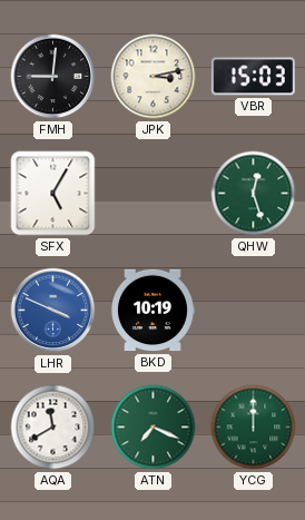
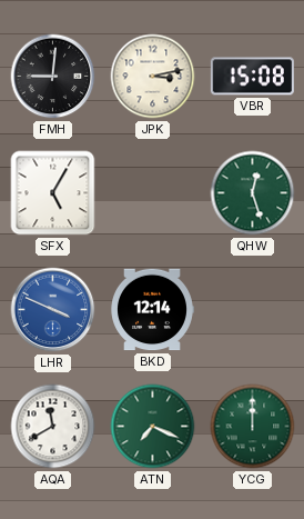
VBR: 15:03 -> 15:08 (252, 77)
BKD: 10:19 -> 12:14 (152, 310)
